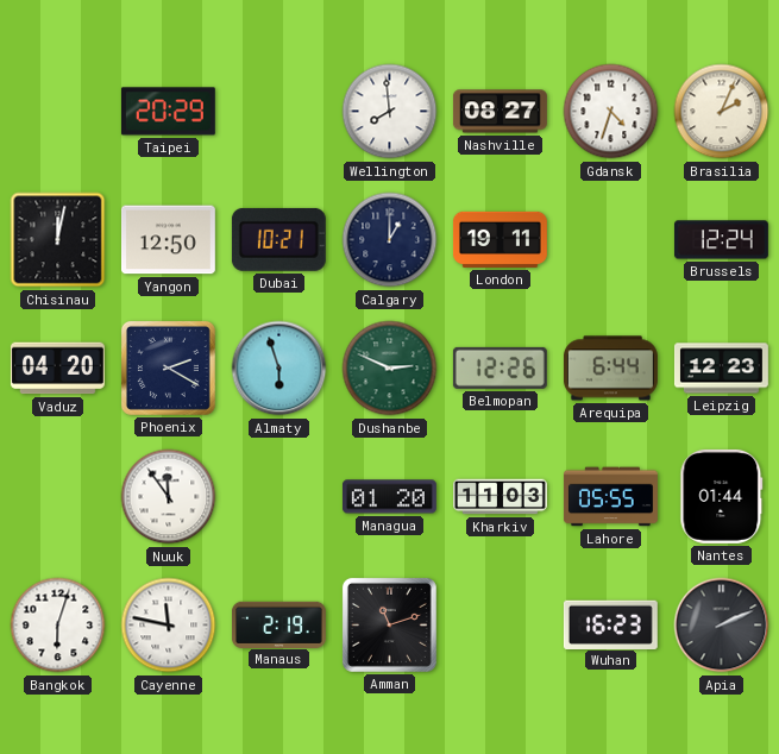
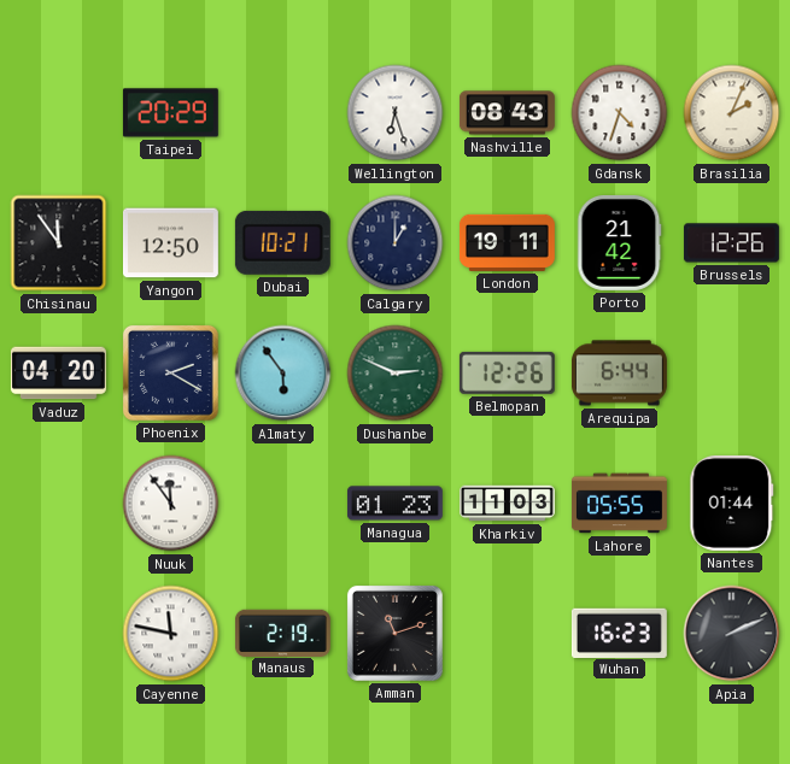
Wellington: 7:59 -> 6:27 (396, 113)
Nashville: 08:27 -> 08:43 (507, 113)
Chisinau: 12:02 -> 11:54 (59, 243)
Porto: none -> 21:42 (620, 242)
Brussels: 12:24 -> 12:26 (731, 243)
Almaty: 5:57 -> 5:54 (283, 374)
Leipzig: 12:23 -> none (721, 369)
Managua: 01:20 -> 01:23 (394, 504)
Bangkok: 6:03 -> none (58, 626)
